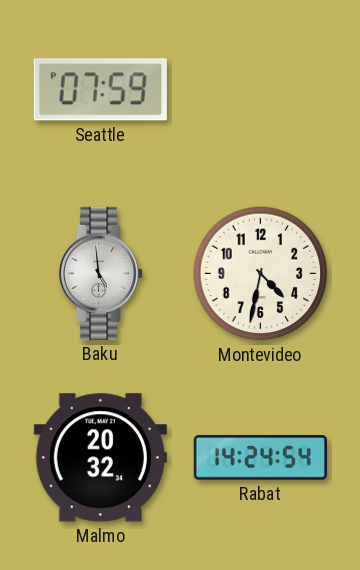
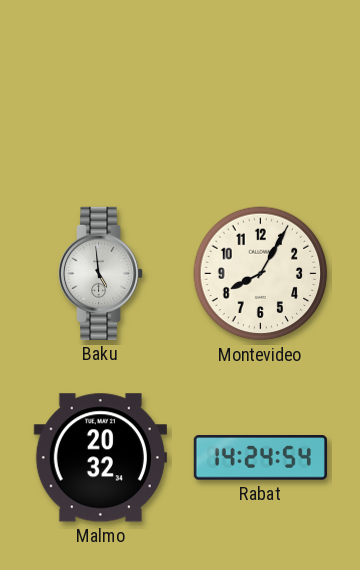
Seattle: 07:59 -> none (100, 90)
Montevideo: 4:32 -> 8:05 (261, 274)
